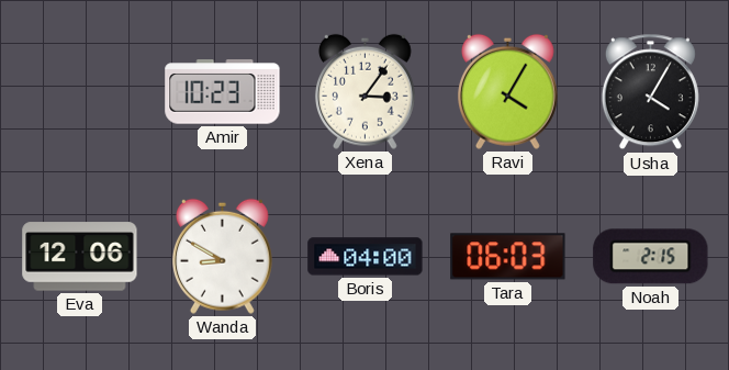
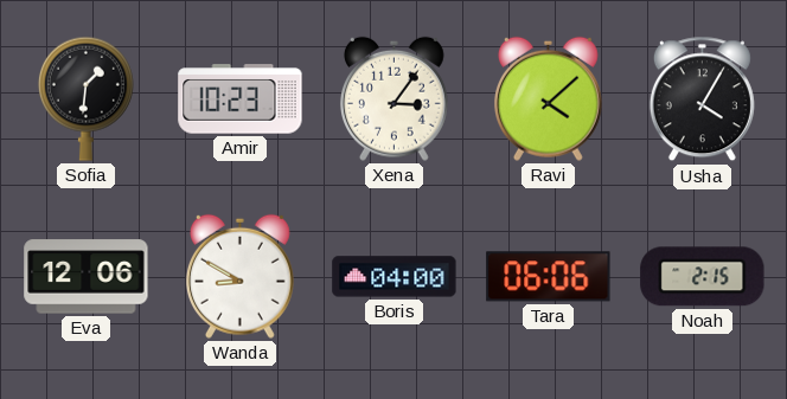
Sofia: none -> 1:31 (85, 98)
Ravi: 4:05 -> 4:08 (548, 98)
Tara: 06:03 -> 06:06 (549, 277)
